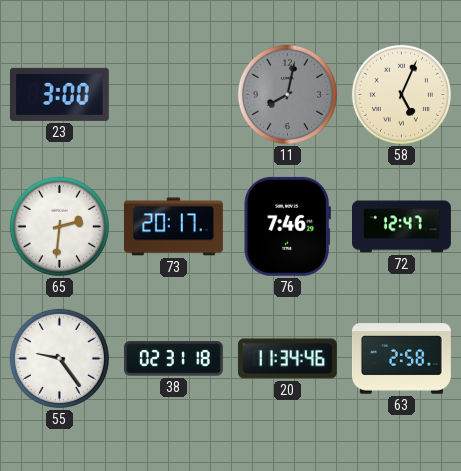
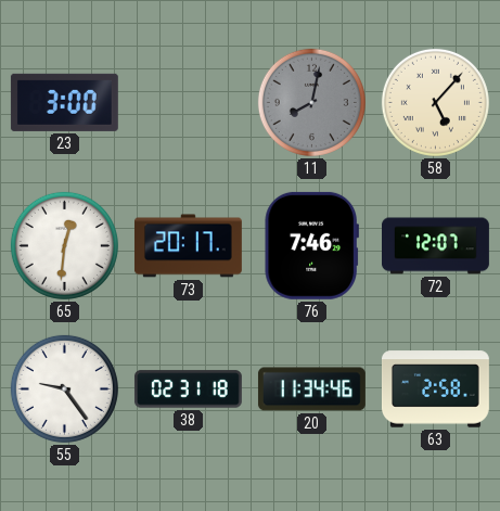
58: 5:04 -> 5:07 (435, 102)
65: 2:31 -> 12:31 (64, 245)
72: 12:47 -> 12:07 (436, 246)
